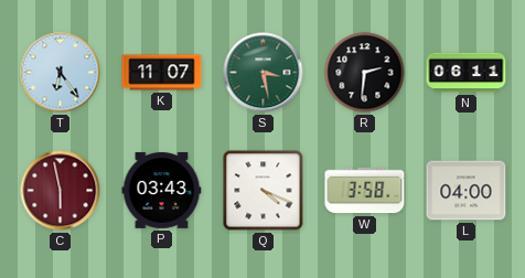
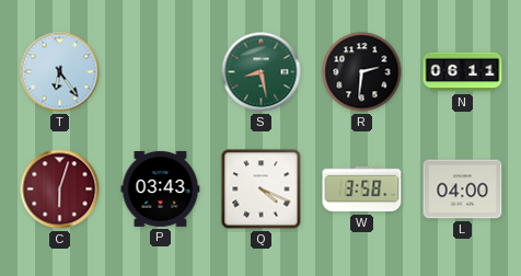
K: 11:07 -> none (162, 73)
S: 3:28 -> 8:28 (262, 72)
C: 5:58 -> 6:03 (60, 189)
